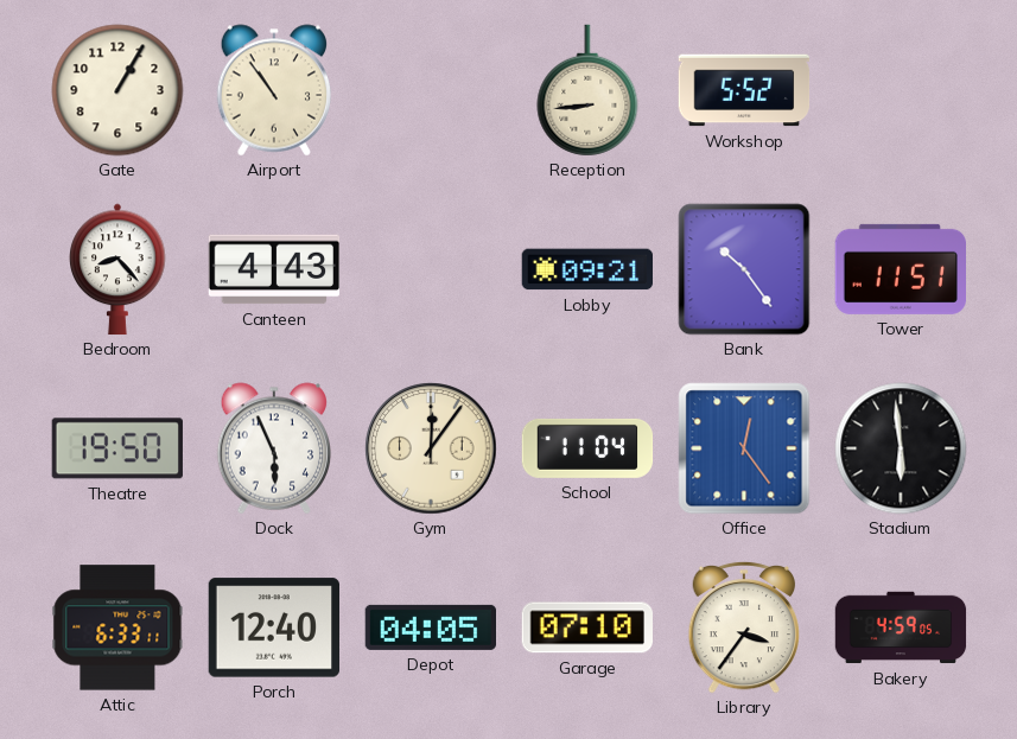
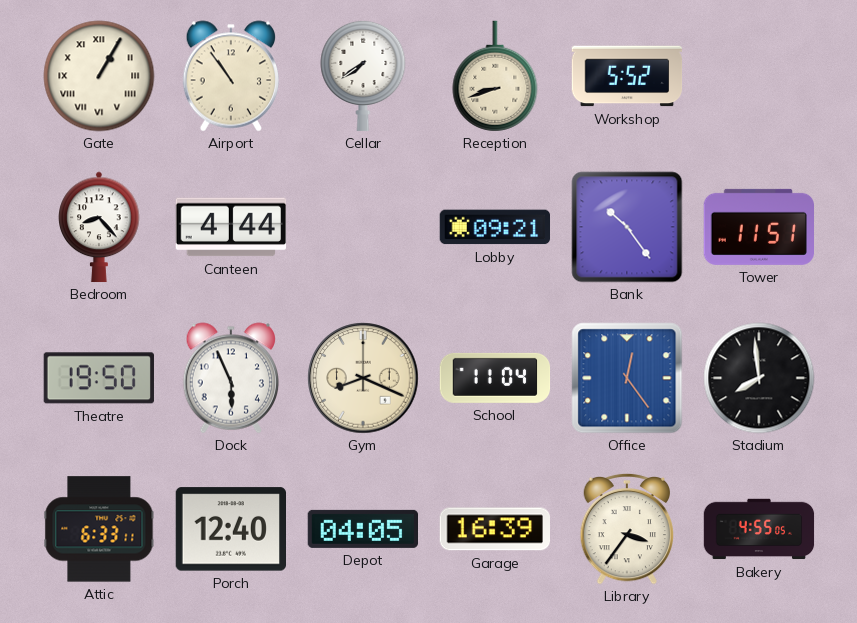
Gate numerals: Arabic -> Roman (99, 76)
Cellar: none -> 7:39 (363, 76)
Reception: 8:44 -> 8:42 (495, 76)
Canteen: 4:43 -> 4:44 (231, 227)
Gym: 12:06 -> 8:19 (363, 378)
Stadium: 5:59 -> 7:59 (759, 378)
Garage: 07:10 -> 16:39 (494, 529)
Bakery: 4:59 -> 4:55 (759, 529)
